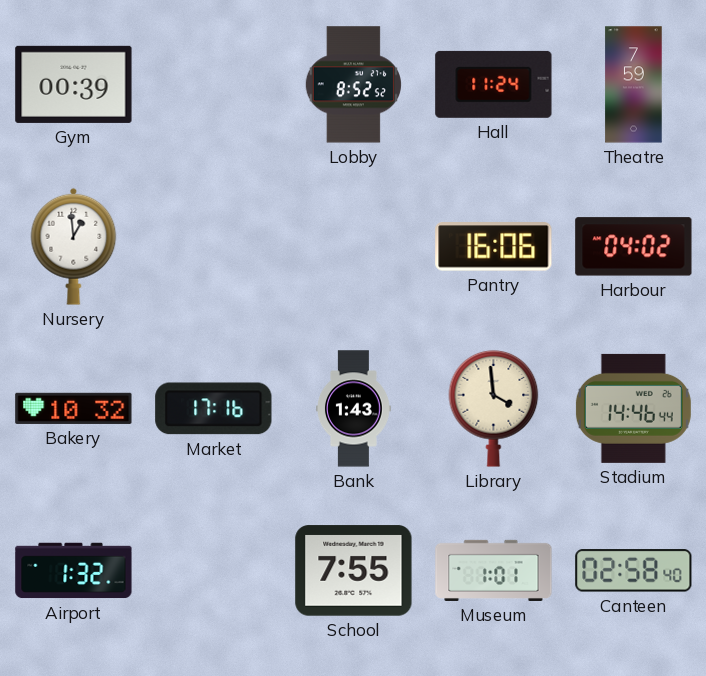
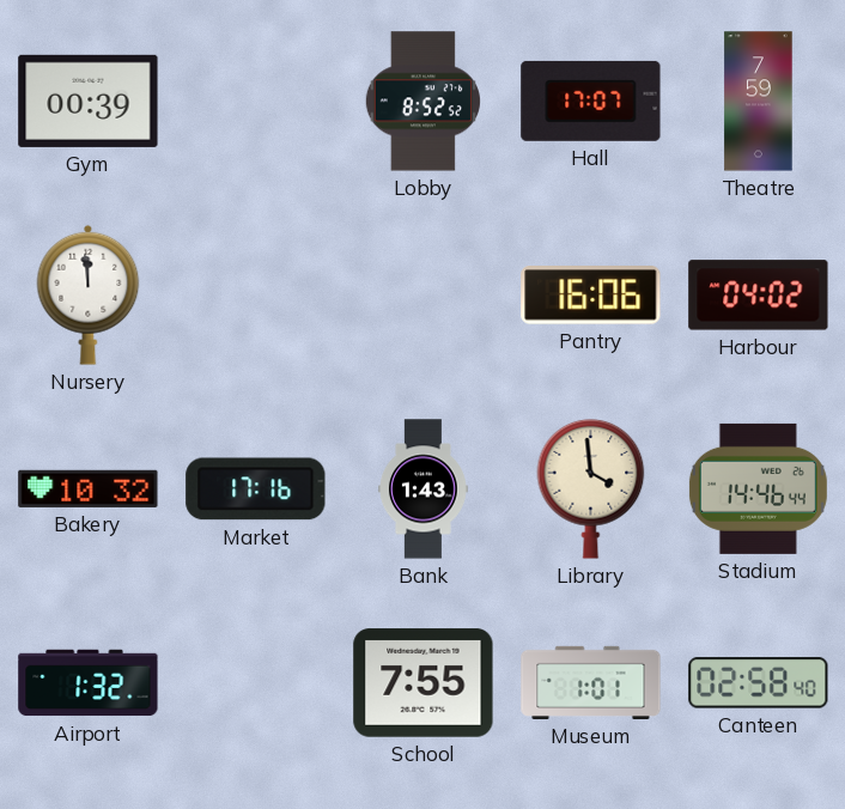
Hall: 11:24 -> 17:07 (591, 101)
Nursery: 12:59 -> 11:59 (89, 294)
